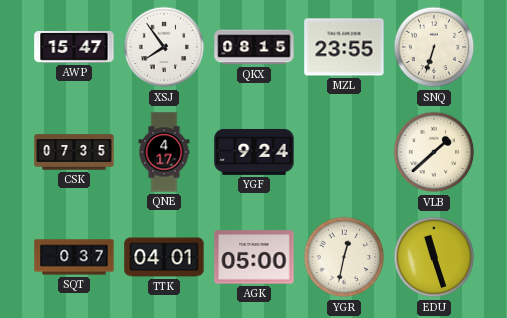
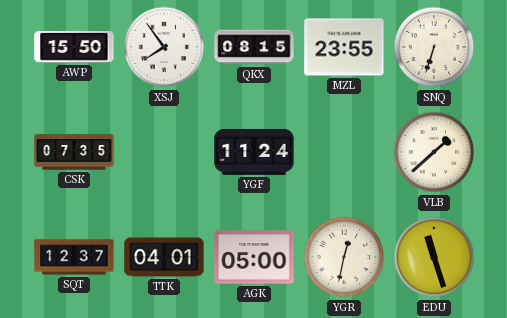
AWP: 15:47 -> 15:50 (74, 47)
QNE: 4:17 -> none (164, 152)
YGF: 9:24 -> 11:24 (254, 152)
SQT: 0:37 -> 12:37 (74, 257)
